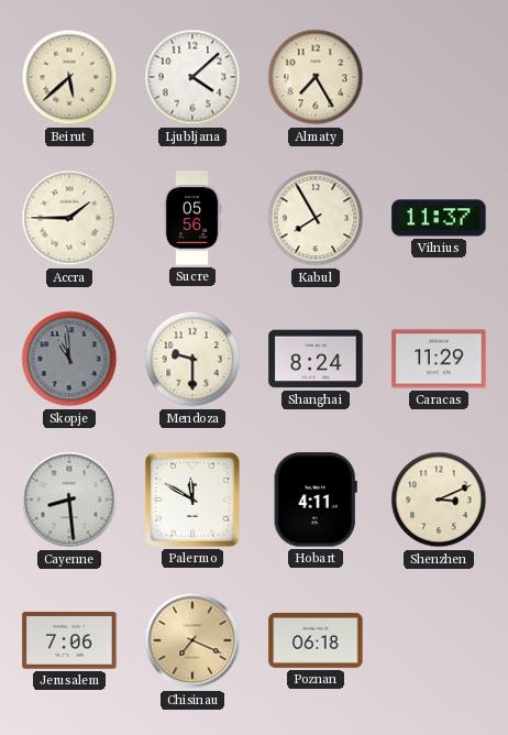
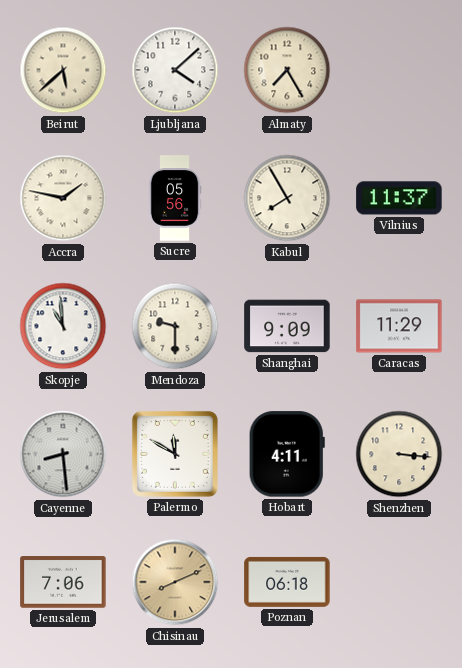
Accra: 1:45 -> 1:47 (63, 198)
Skopje dial: grey -> white (63, 326)
Shanghai: 8:24 -> 9:09 (287, 326)
Shenzhen: 3:11 -> 3:16 (399, 454)
Chisinau: 7:19 -> 8:11 (175, 582)
